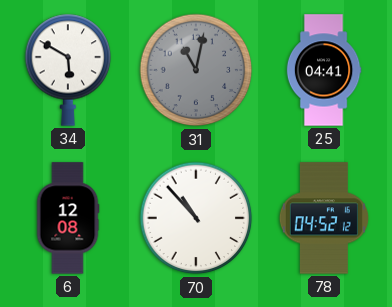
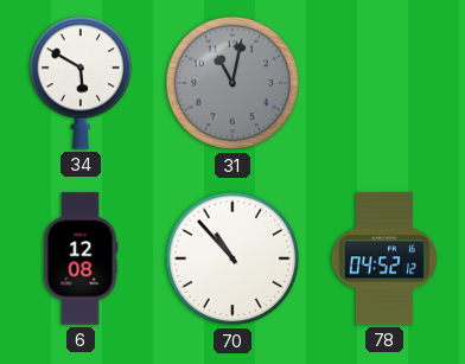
25: 04:41 -> none (324, 70)
